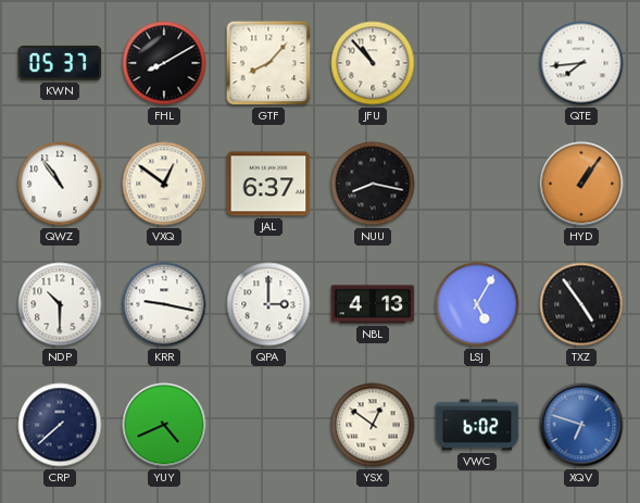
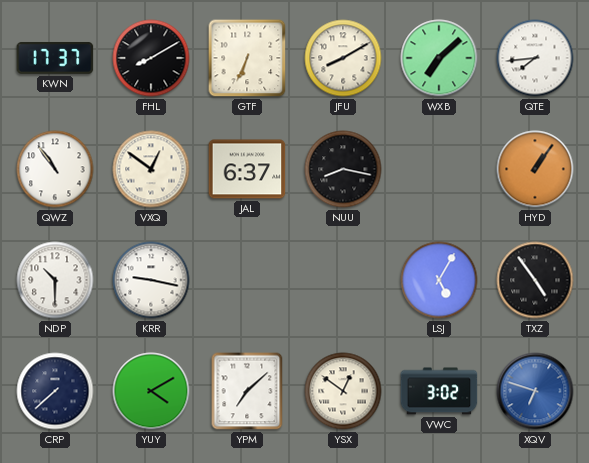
KWN: 05:37 -> 17:37 (55, 58)
GTF: 8:07 -> 6:34 (247, 58)
JFU: 10:53 -> 8:10 (343, 58)
WXB: none -> 7:08 (439, 58)
QPA: 3:00 -> none (268, 304)
NBL: 4:13 -> none (373, 304)
YUY: 4:41 -> 4:10 (151, 391)
YPM: none -> 7:08 (247, 391)
VWC: 6:02 -> 3:02 (439, 391)
